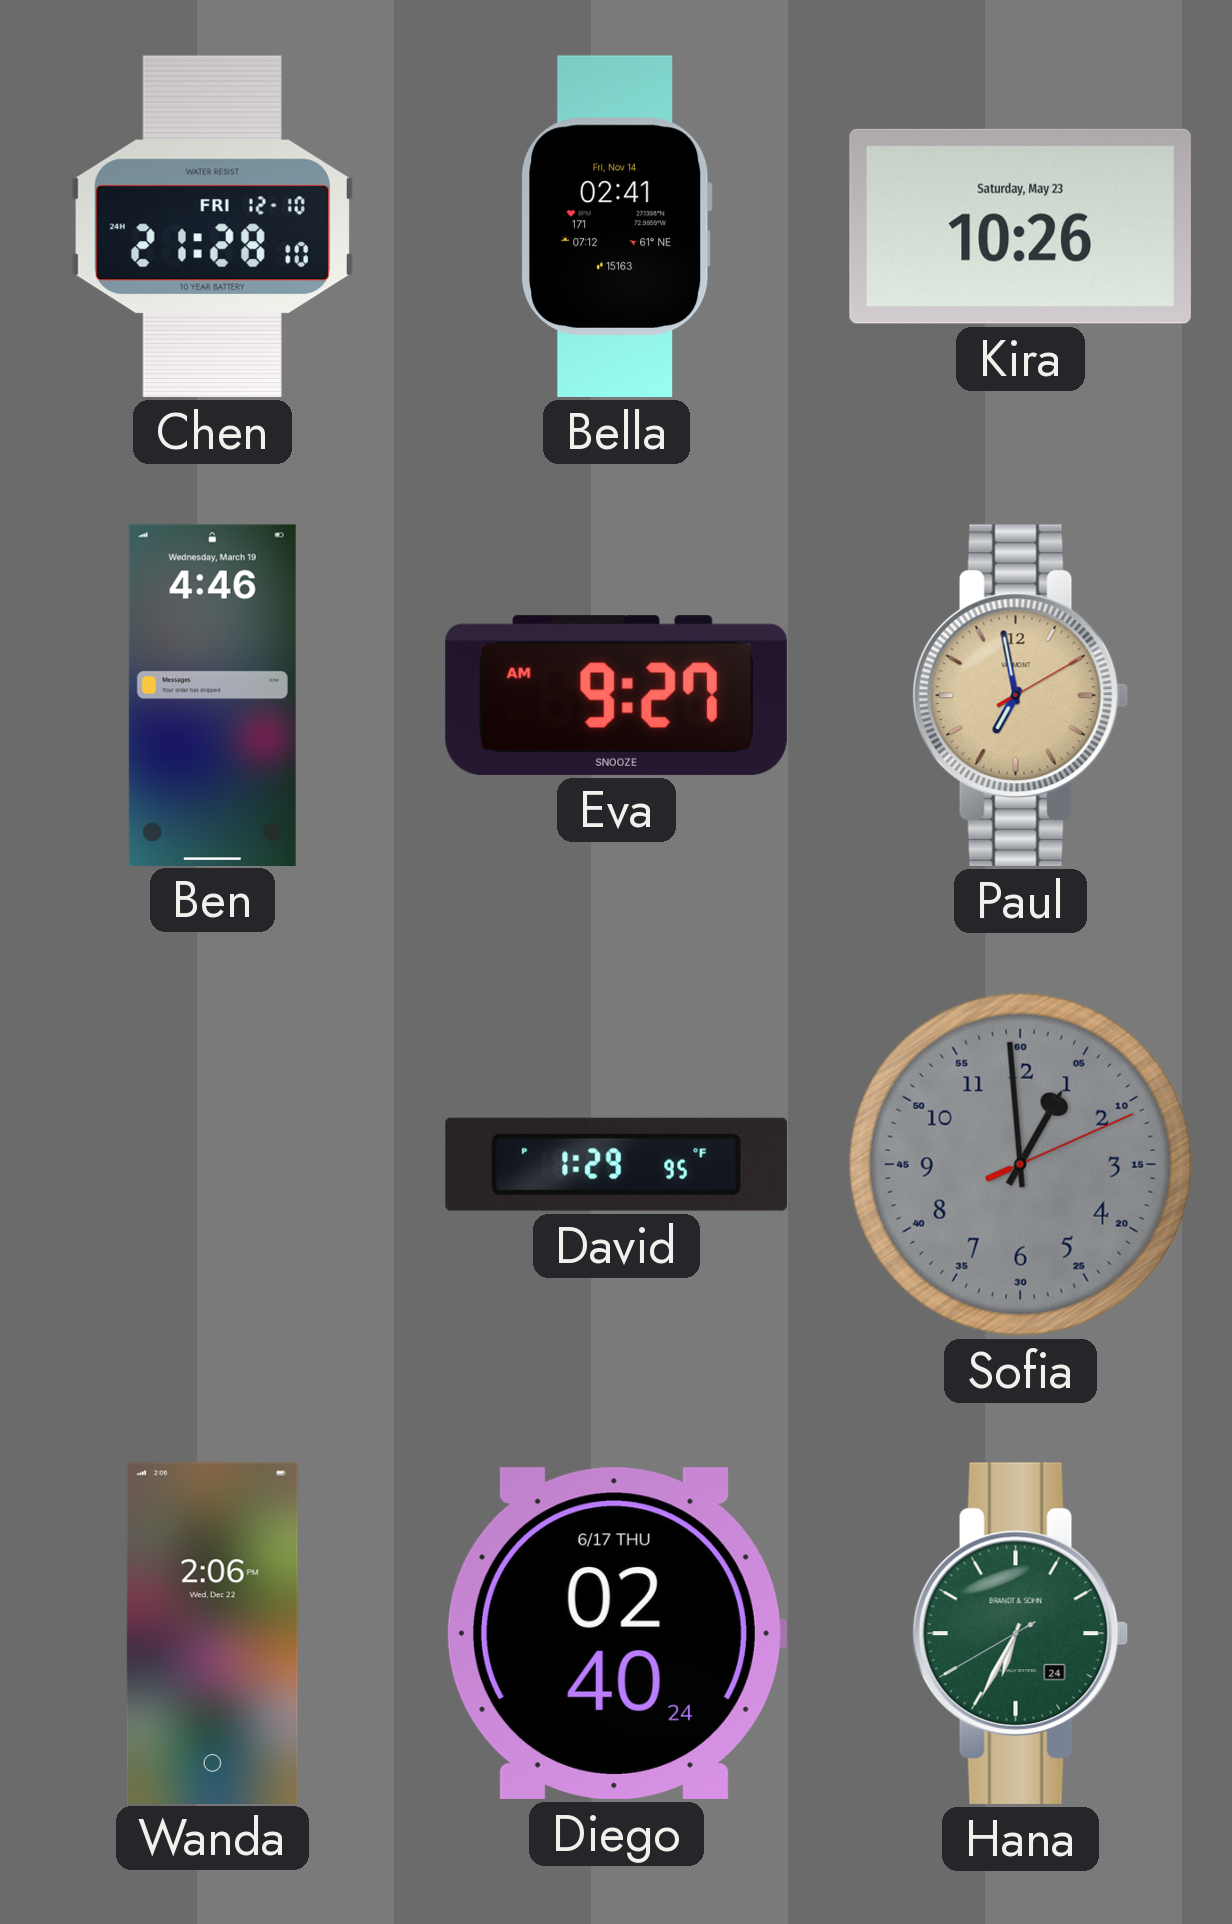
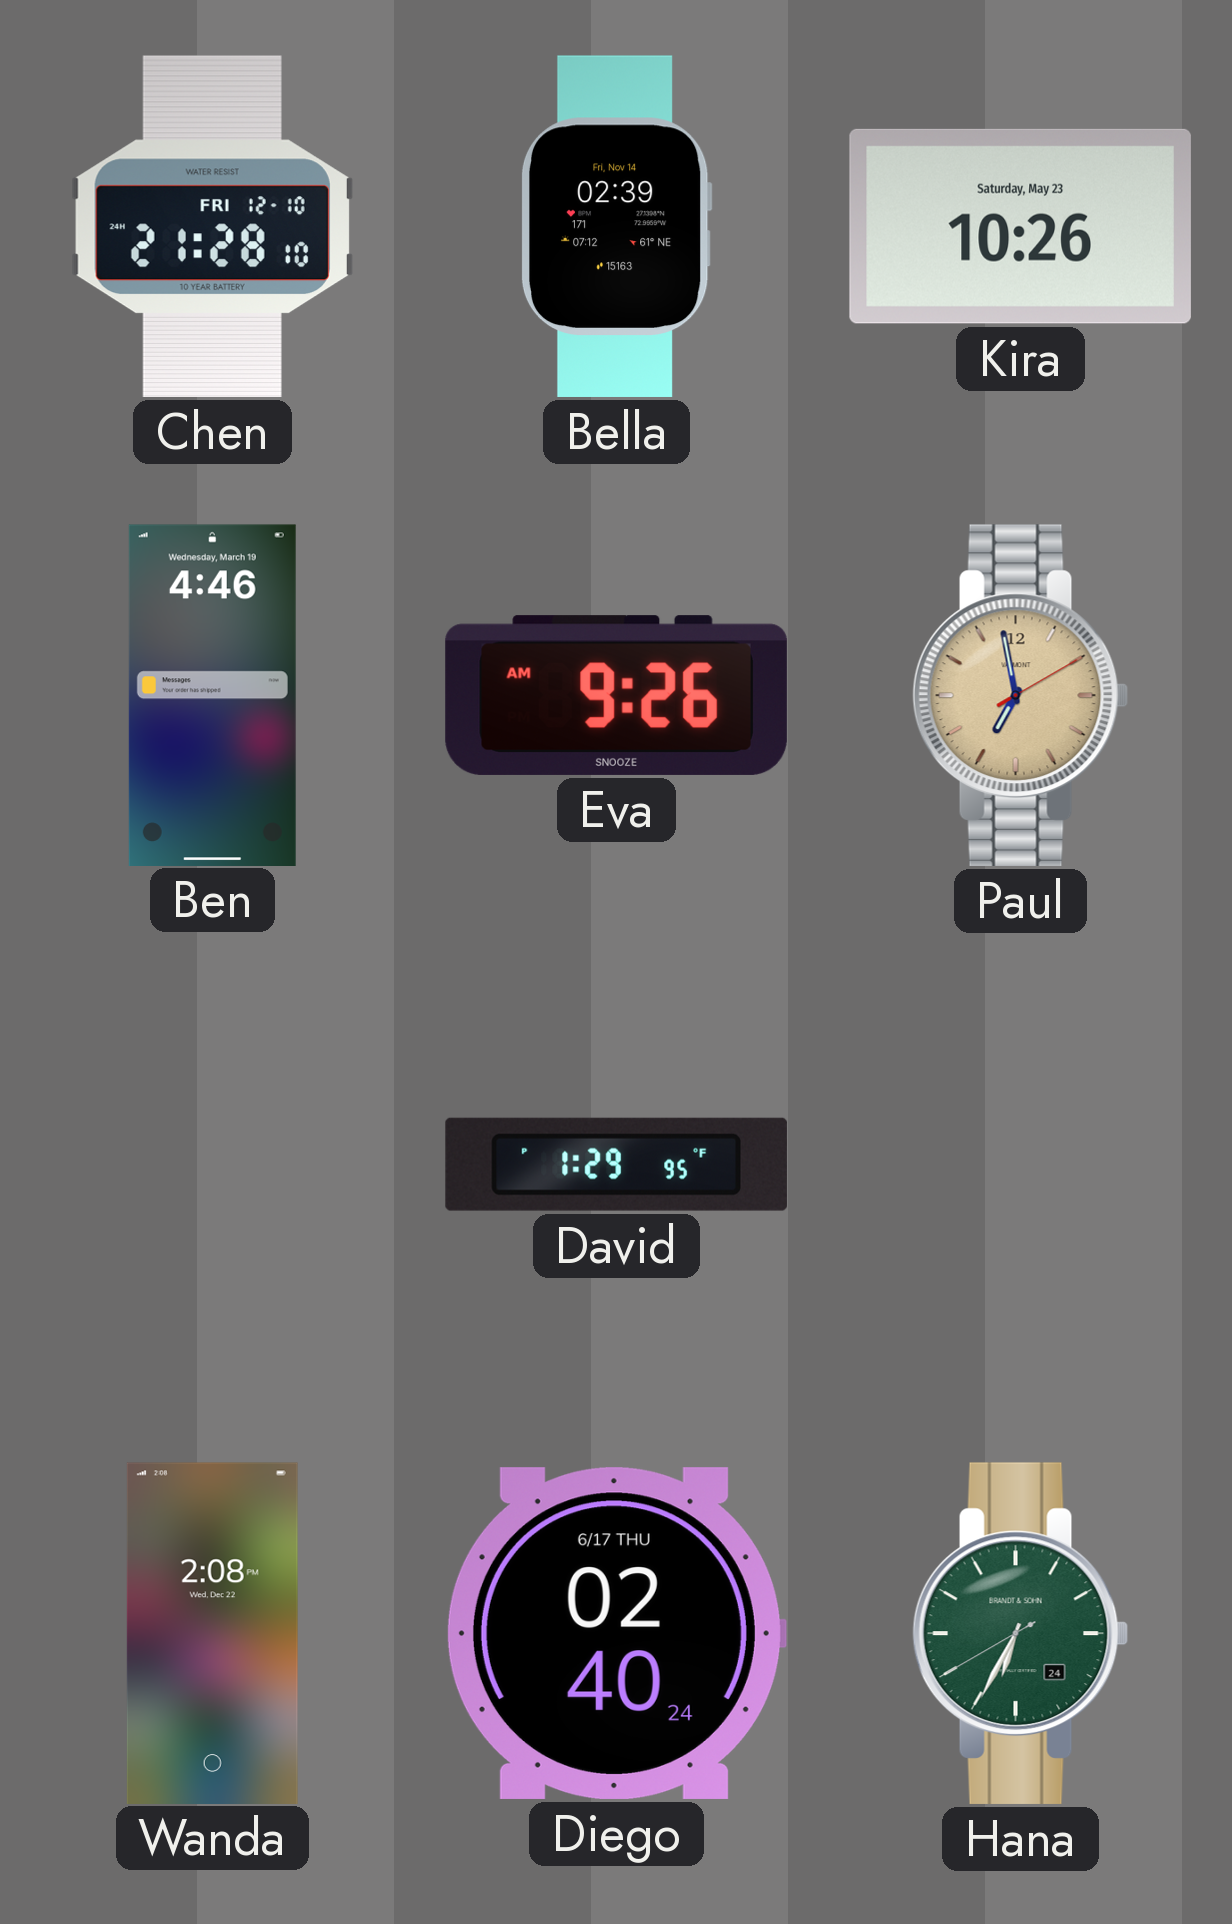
Bella: 02:41 -> 02:39 (616, 226)
Eva: 9:27 -> 9:26 (616, 695)
Sofia: 12:59 -> none (1020, 1164)
Wanda: 2:06 -> 2:08 (212, 1633)
